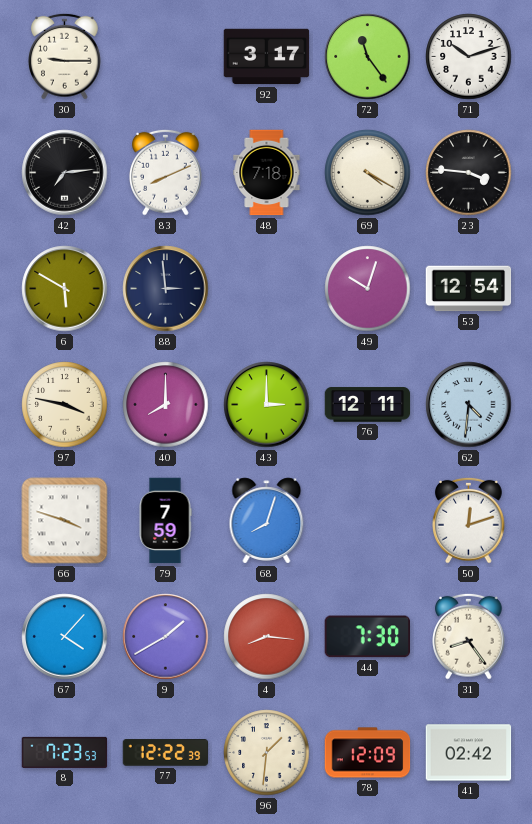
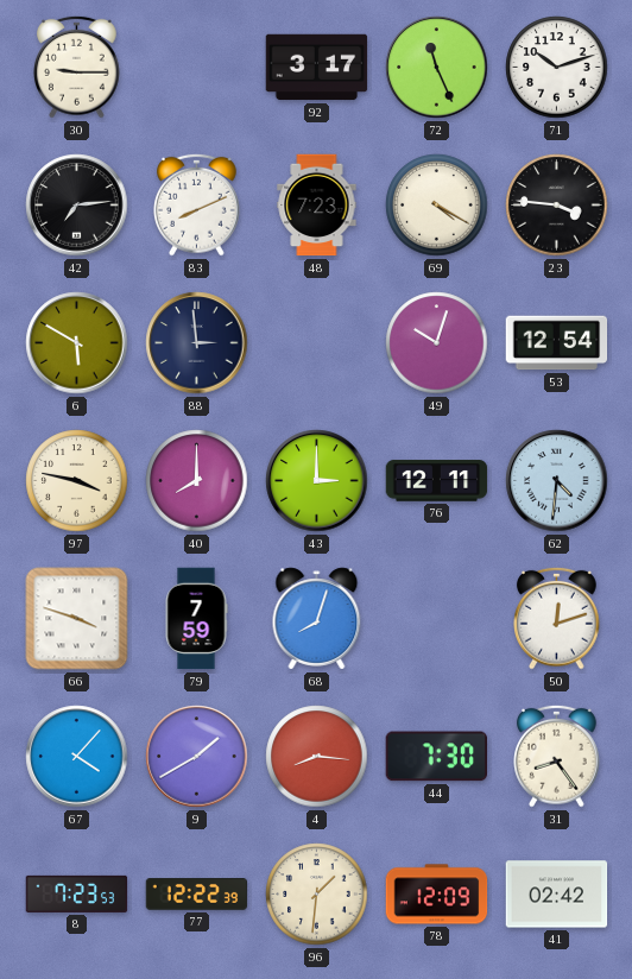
72: 11:24 -> 11:26 (437, 68)
48: 7:18 -> 7:23 (317, 206)
